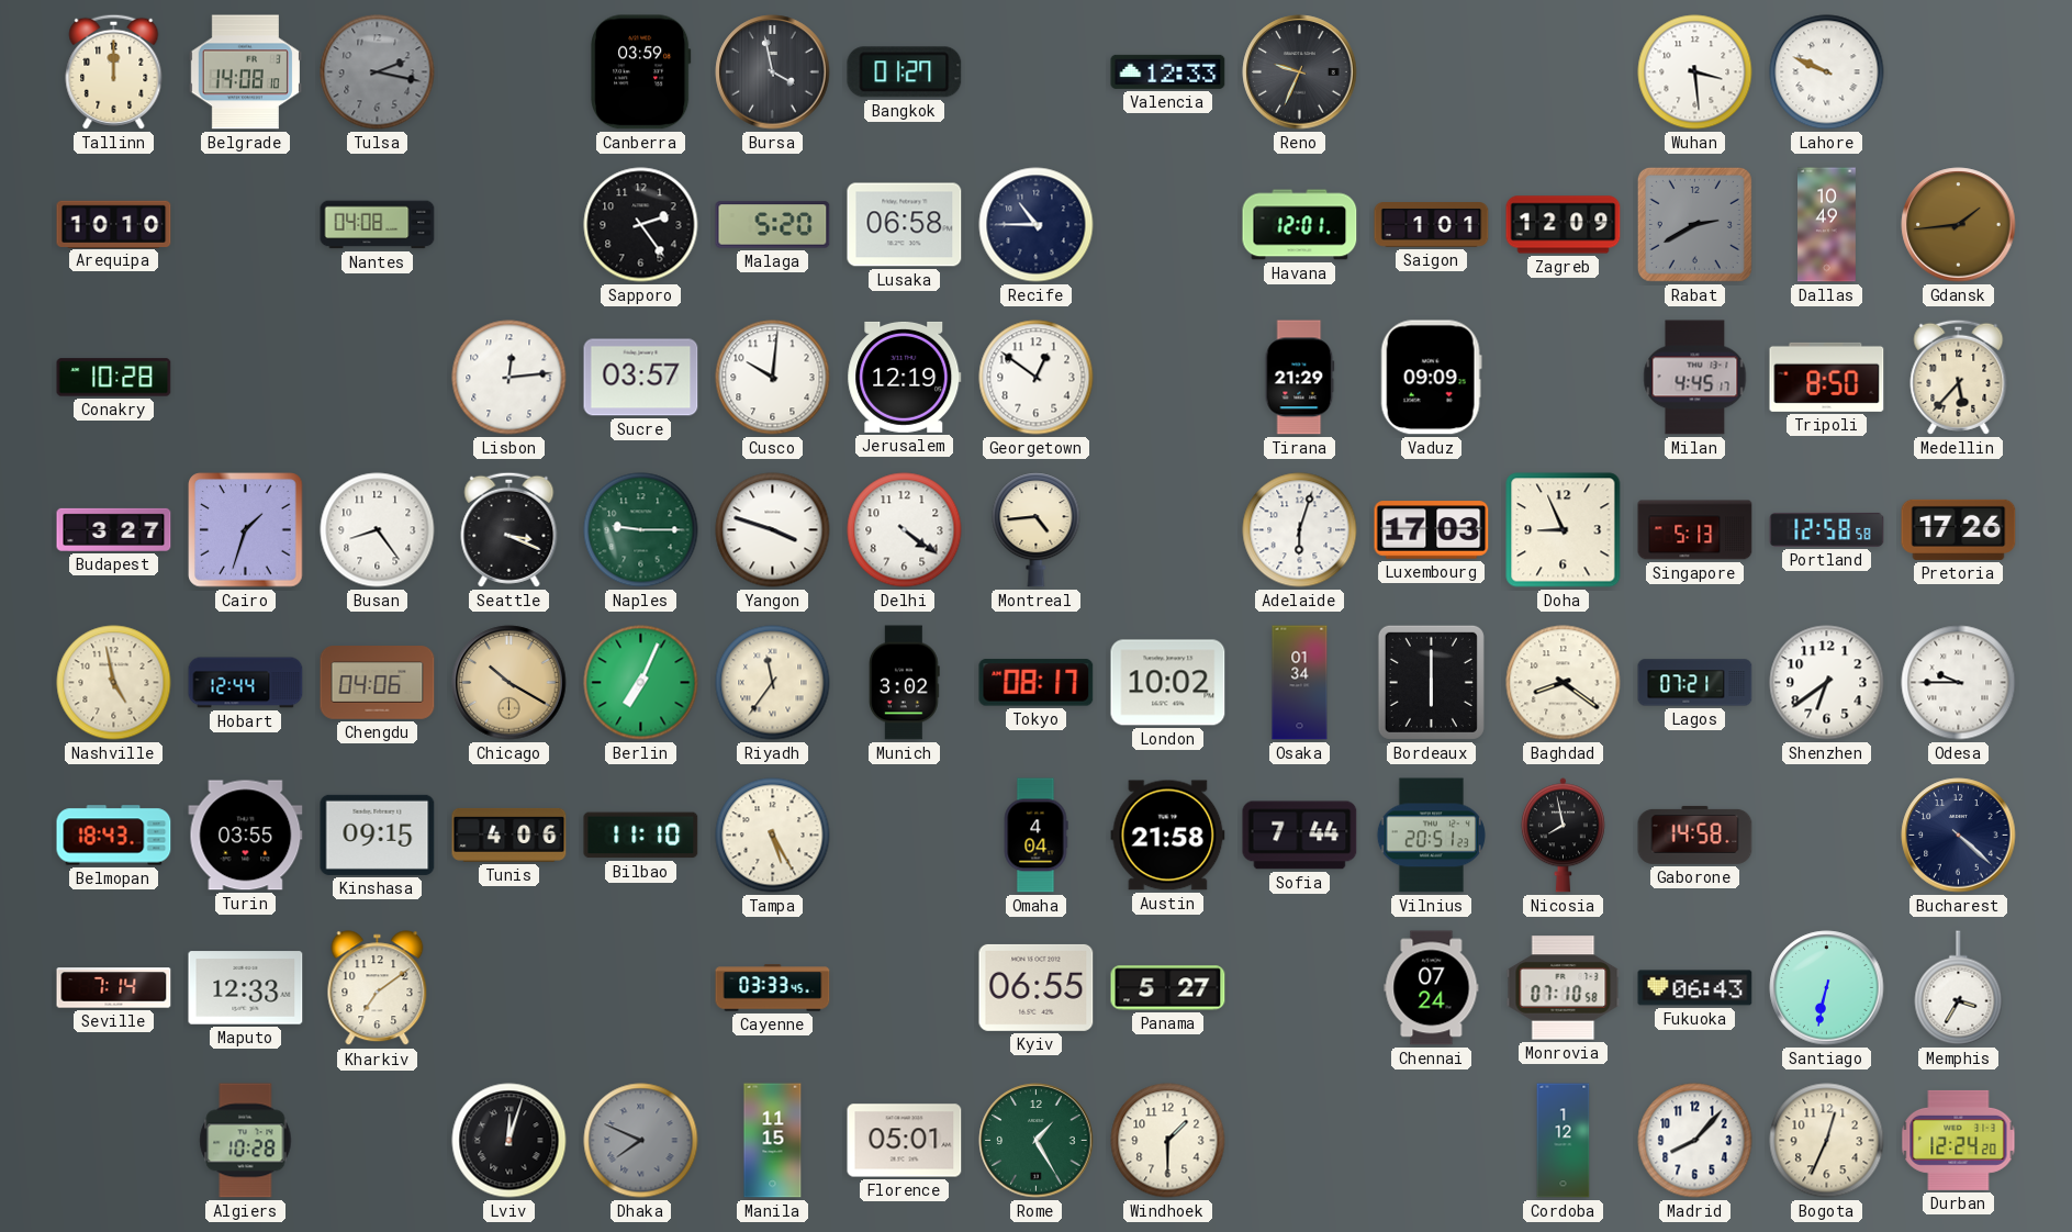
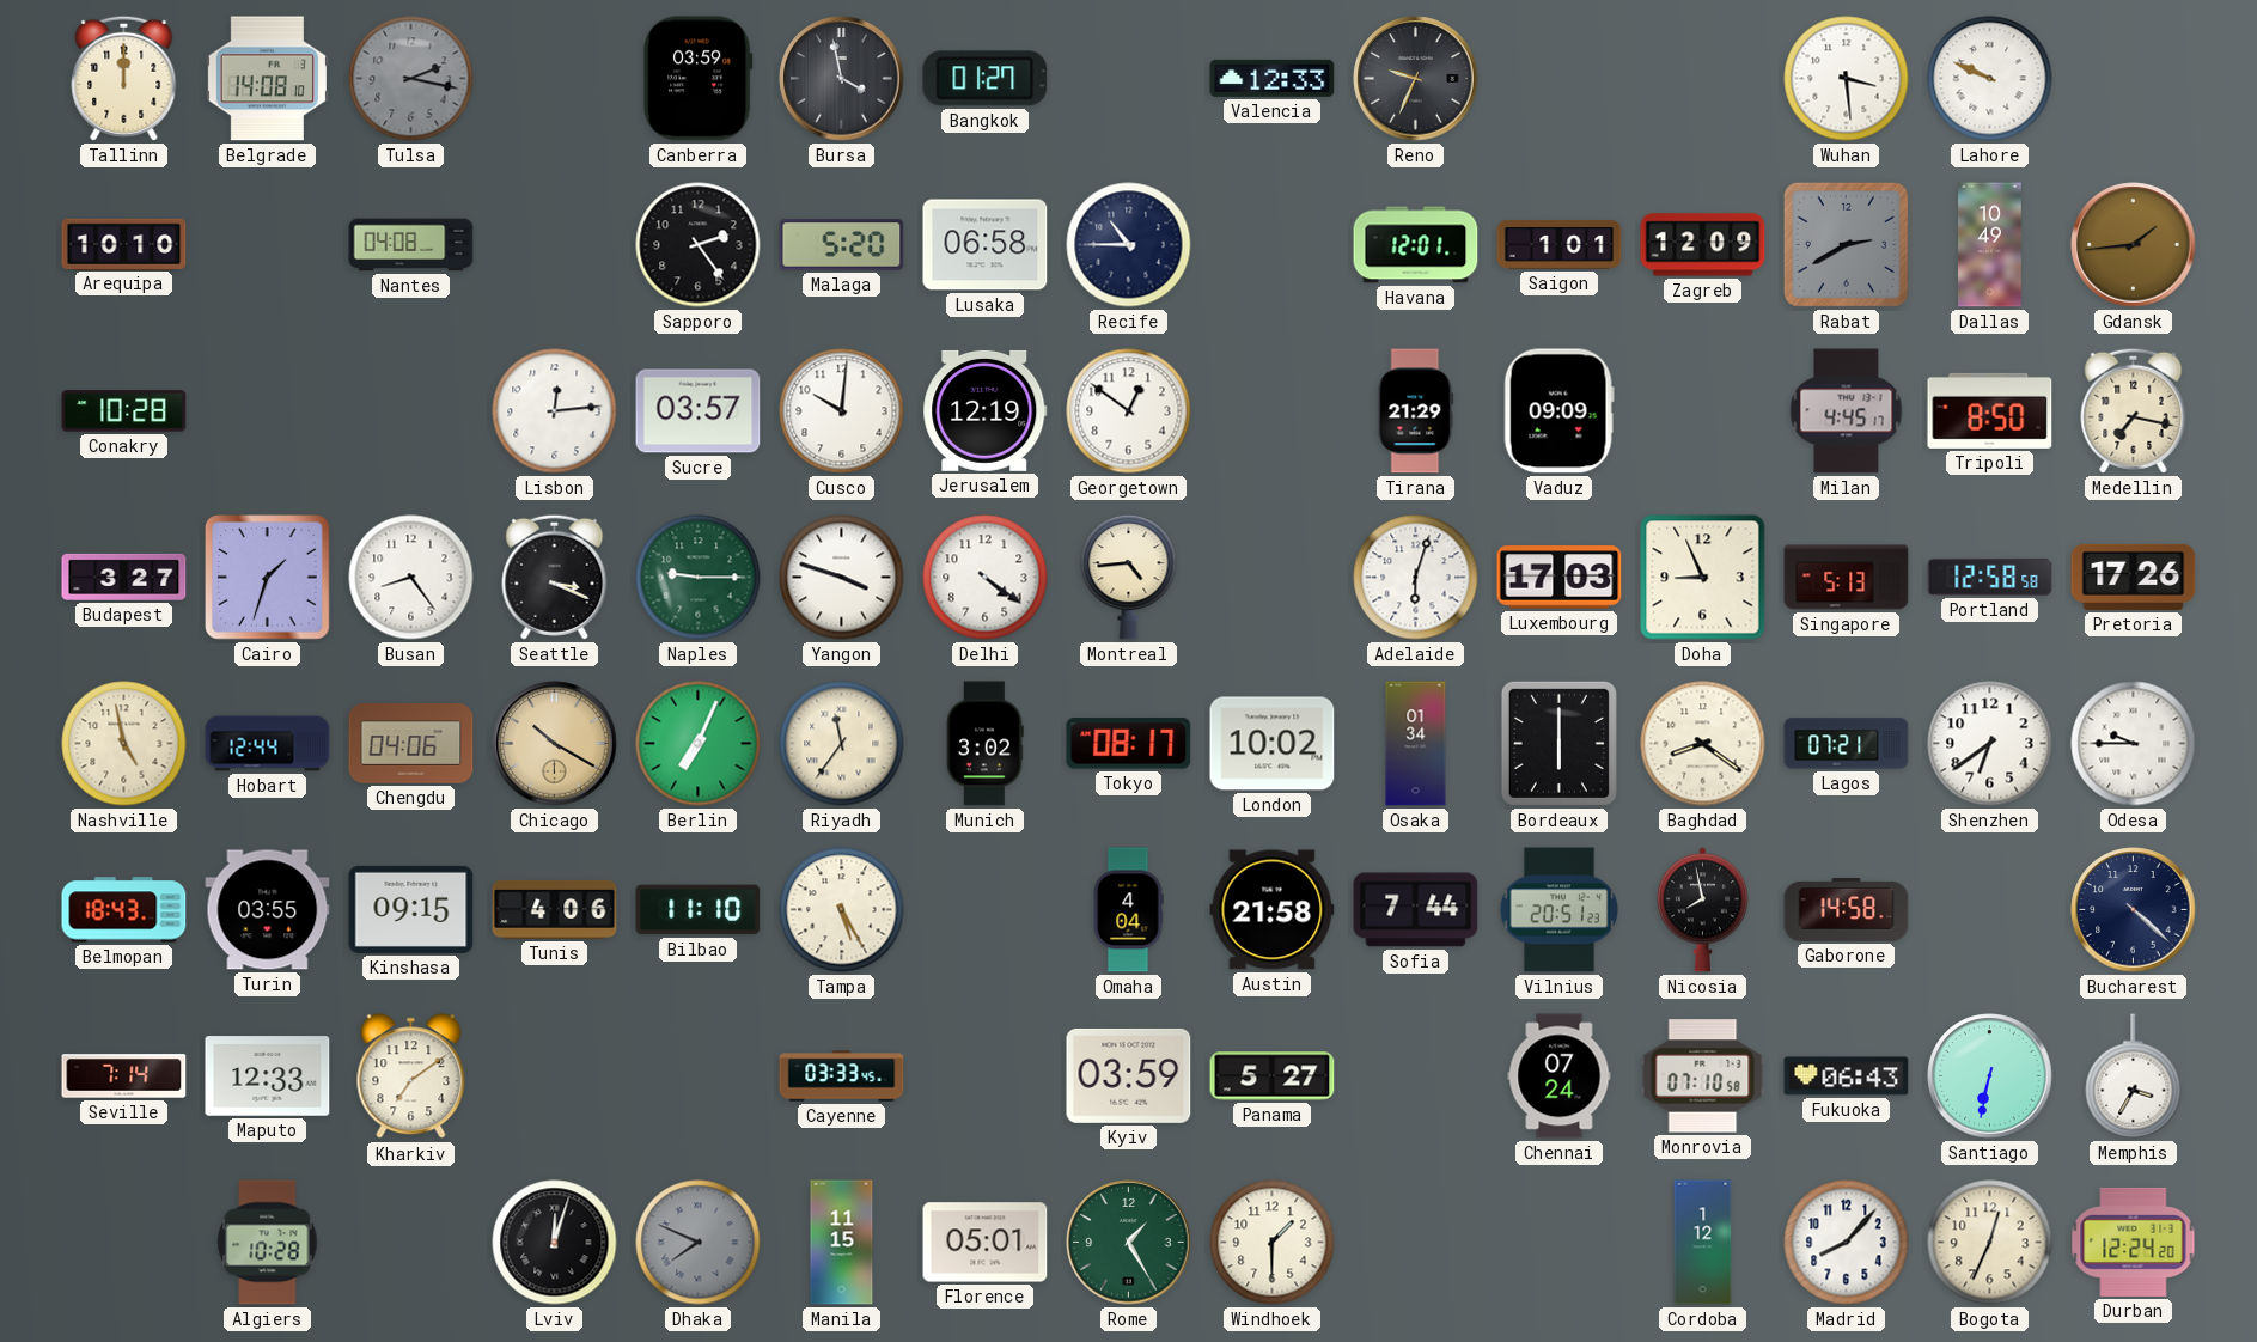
Medellin: 5:37 -> 7:17 (2134, 410)
Kyiv: 06:55 -> 03:59 (1129, 1075)
